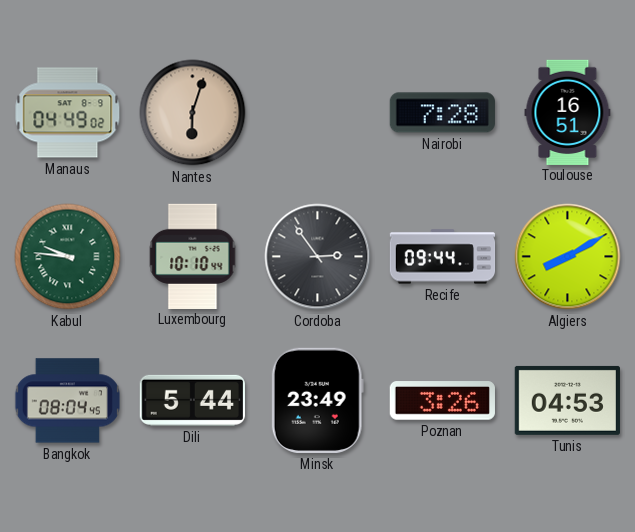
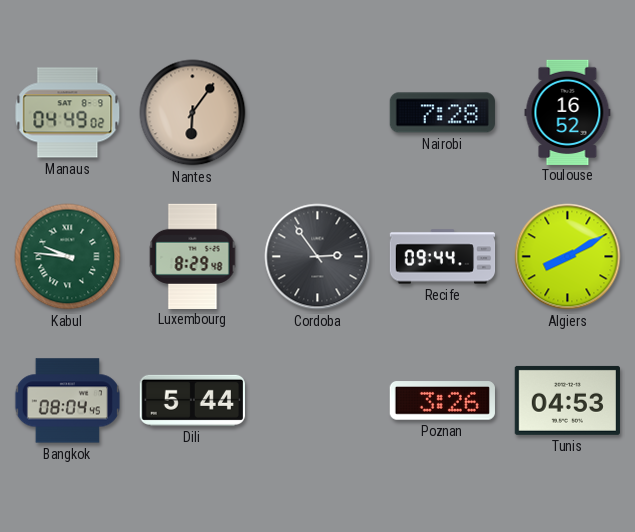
Nantes: 6:03 -> 6:06 (193, 113)
Toulouse: 16:51 -> 16:52 (568, 112)
Luxembourg: 10:10 -> 8:29 (193, 256)
Minsk: 23:49 -> none (317, 400)
